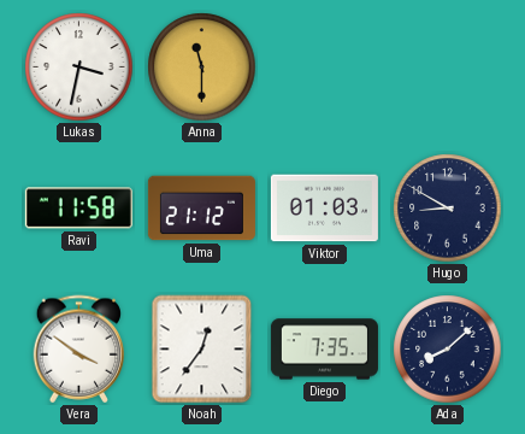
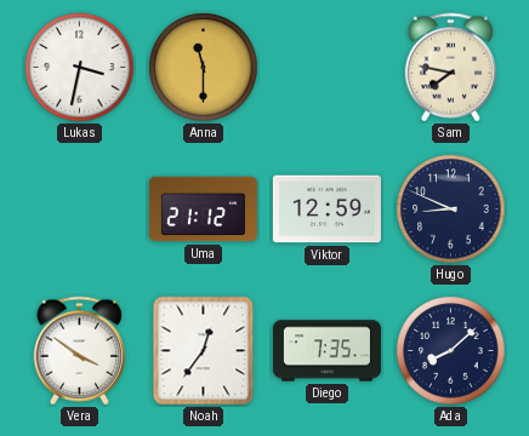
Sam: none -> 7:47 (451, 68)
Ravi: 11:58 -> none (78, 209)
Viktor: 01:03 -> 12:59 (326, 210)
Hugo: 8:50 -> 8:49 (451, 210)
